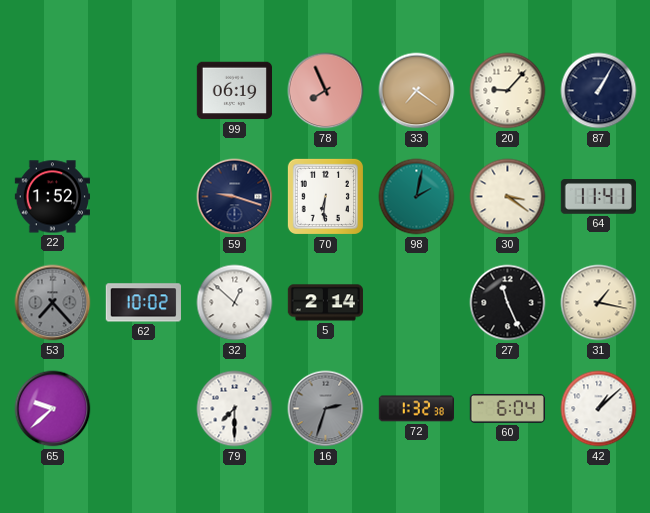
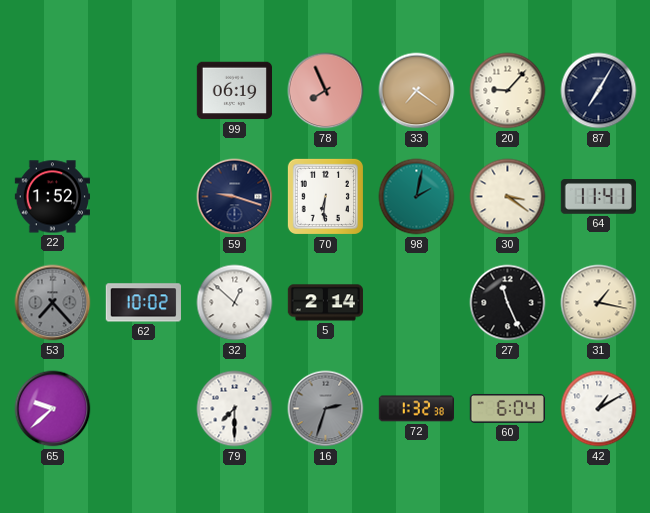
87: 1:05 -> 7:05 (599, 91)
42: 1:08 -> 1:10 (599, 409)
